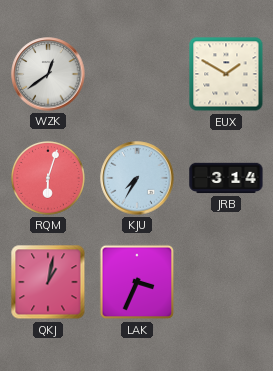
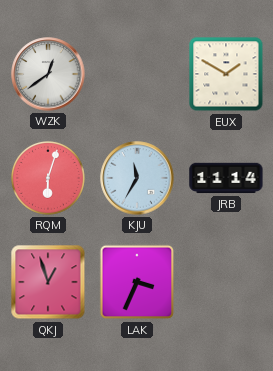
KJU: 7:35 -> 11:35 (137, 178)
JRB: 3:14 -> 11:14 (226, 178)
QKJ: 1:02 -> 12:57 (48, 282)
